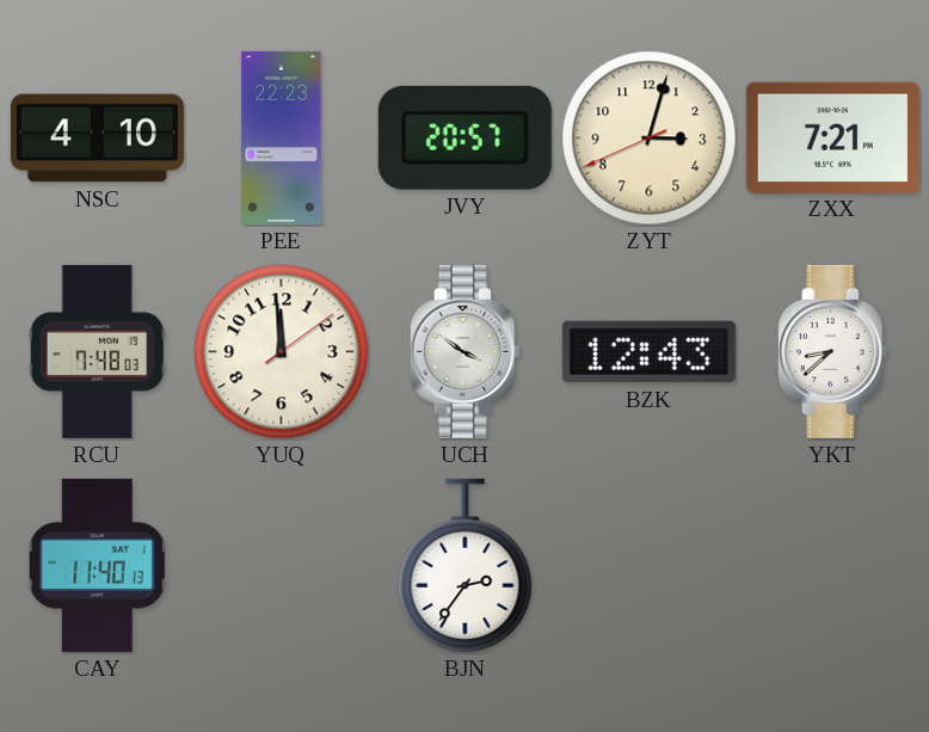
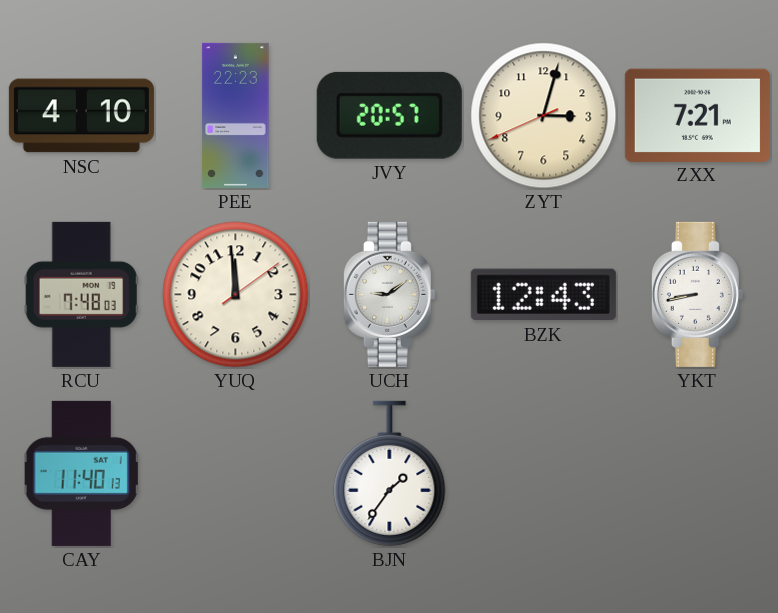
UCH: 3:51 -> 9:09 (389, 294)
YKT: 8:38 -> 8:43 (697, 294)
BJN: 2:36 -> 1:36 (390, 473)
